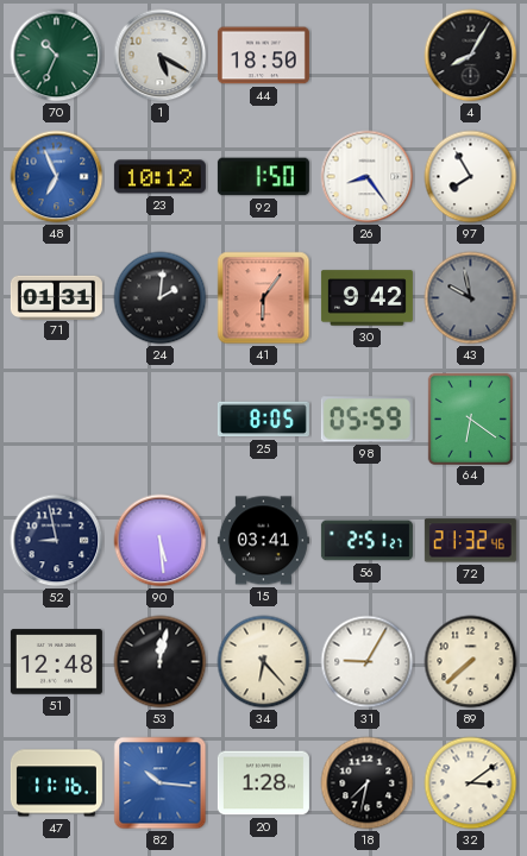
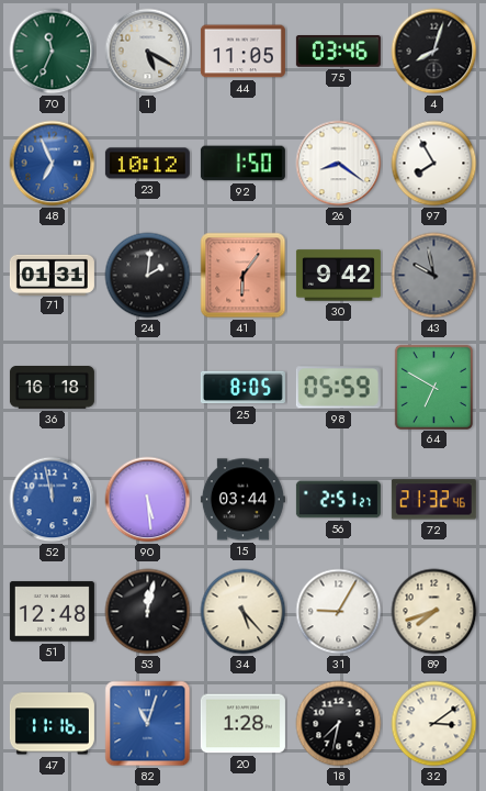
70: 10:34 -> 11:34 (53, 52)
44: 18:50 -> 11:05 (242, 52)
75: none -> 03:46 (338, 52)
4: 8:05 -> 8:03 (434, 52)
26: 8:24 -> 8:21 (339, 164)
36: none -> 16:18 (52, 388)
64: 6:21 -> 6:50 (433, 387)
52: 8:58 -> 11:58 (53, 500)
52 dial: navy -> blue (53, 500)
15: 03:41 -> 03:44 (242, 500)
34: 6:23 -> 5:23 (244, 612)
89: 7:38 -> 7:42 (434, 612)
82: 10:16 -> 11:03 (148, 724)
